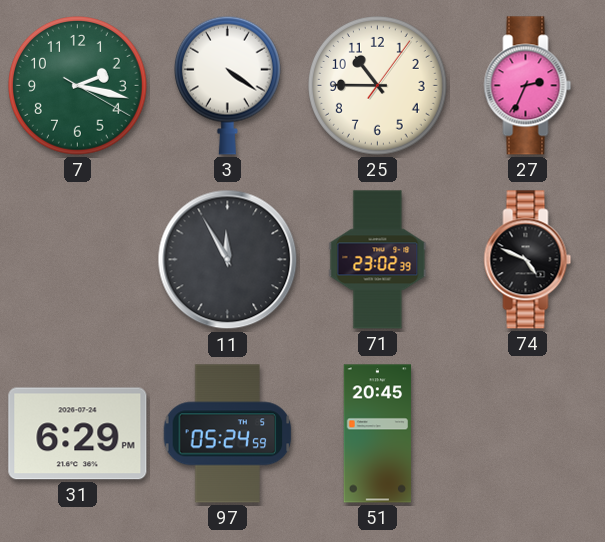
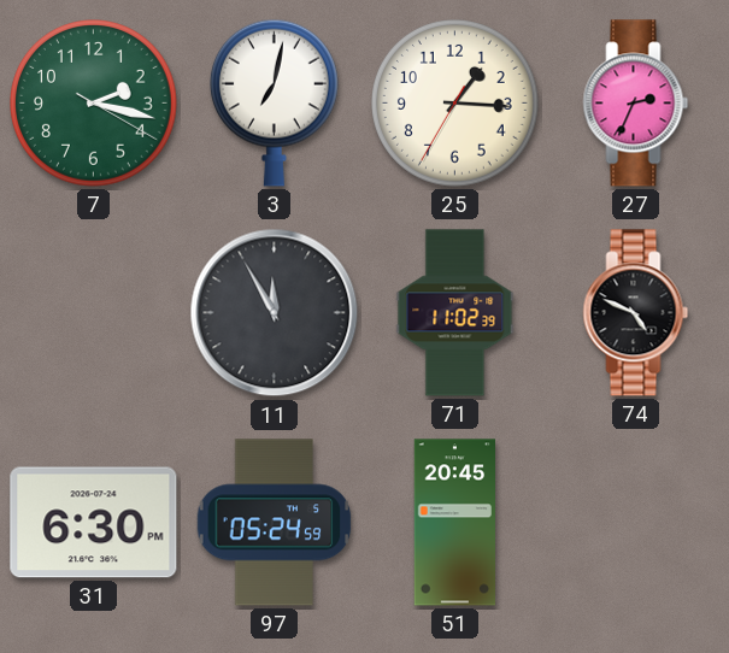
3: 4:21 -> 7:02 (274, 102)
25: 10:45 -> 1:15 (455, 104)
71: 23:02 -> 11:02 (455, 313)
31: 6:29 -> 6:30 (94, 523)
